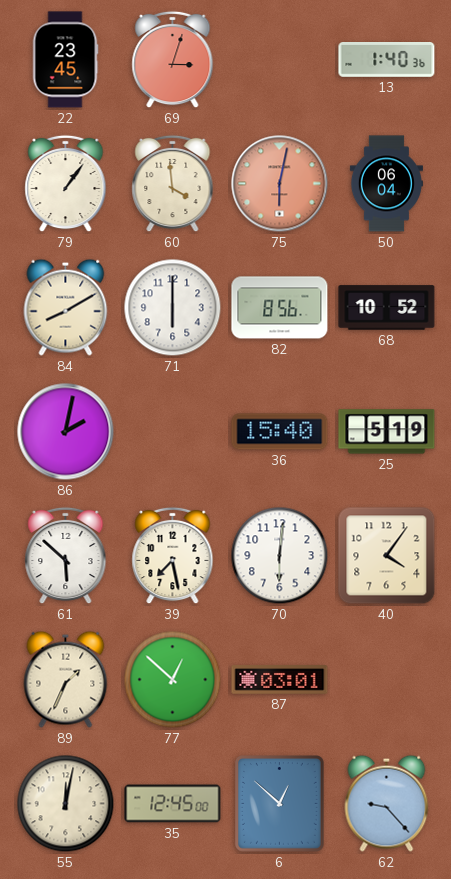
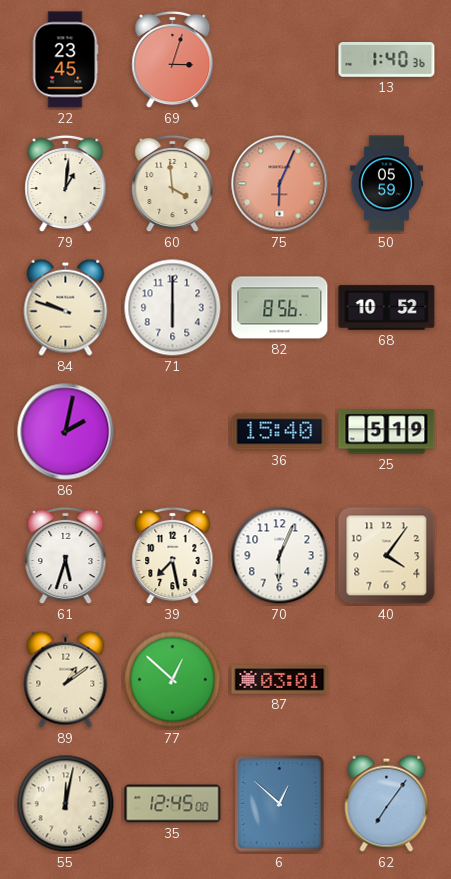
79: 1:06 -> 1:01 (66, 184)
75: 6:02 -> 6:04 (280, 184)
50: 06:04 -> 05:59 (386, 184)
84: 8:10 -> 9:48 (66, 307)
61: 5:52 -> 5:33 (66, 556)
70: 6:01 -> 6:04 (280, 556)
89: 1:34 -> 1:09 (66, 679)
62: 9:23 -> 7:06 (387, 803)
